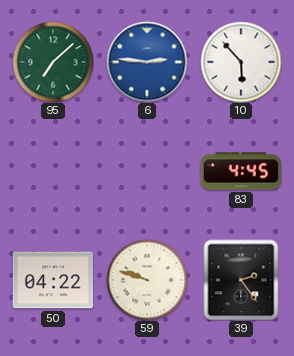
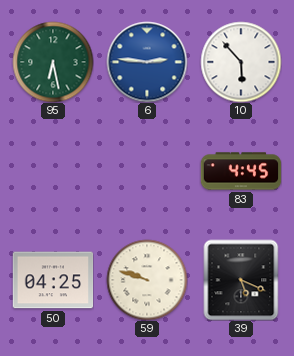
95: 7:08 -> 6:28 (53, 62)
50: 04:22 -> 04:25 (53, 280)
39: 2:24 -> 5:19 (241, 280)
